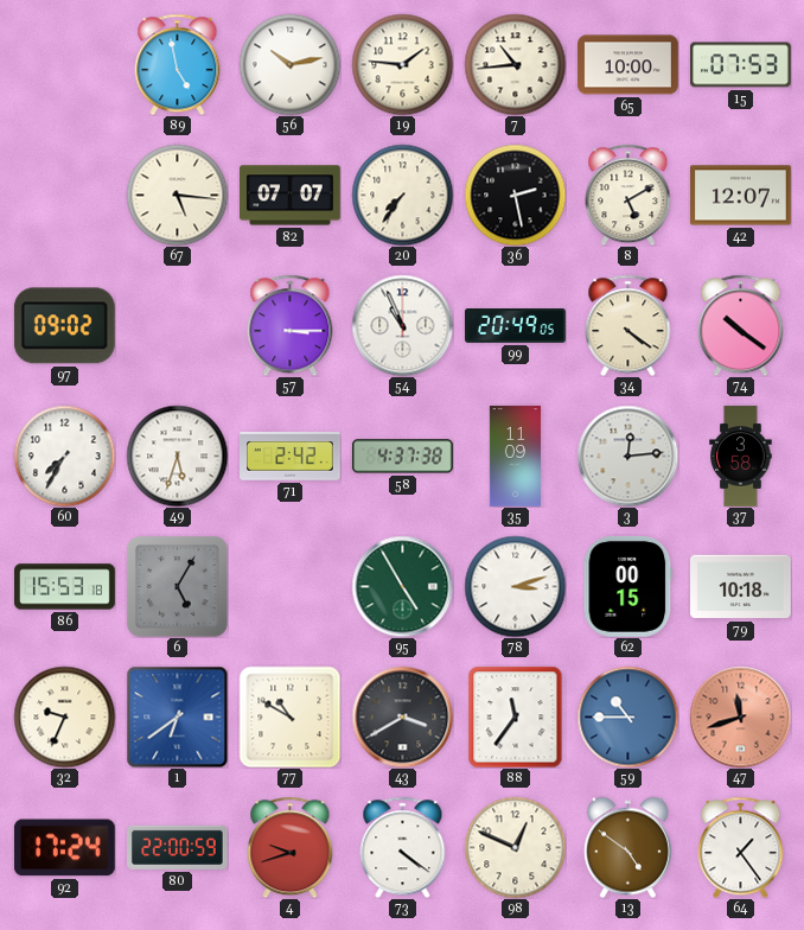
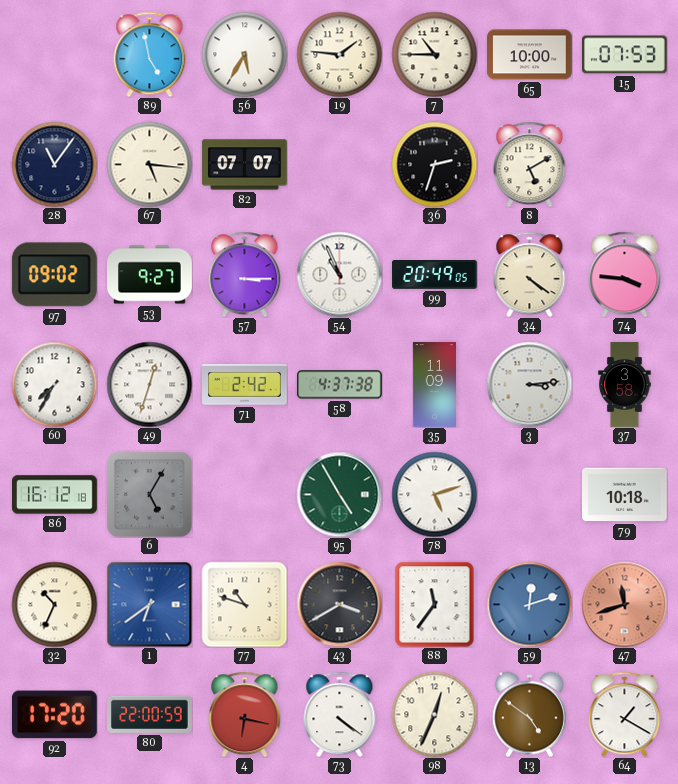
56: 10:13 -> 5:35 (244, 54)
7: 10:44 -> 10:45 (434, 54)
28: none -> 11:06 (54, 164)
20: 7:36 -> none (402, 195)
36: 2:28 -> 2:33 (434, 164)
42: 12:07 -> none (741, 196)
53: none -> 9:27 (150, 275)
74: 10:21 -> 3:46 (625, 274)
49: 5:33 -> 12:33 (149, 384)
3: 12:14 -> 3:14 (529, 384)
86: 15:53 -> 16:12 (55, 495)
78: 3:12 -> 5:12 (434, 494)
62: 00:15 -> none (628, 586)
32: 9:34 -> 10:34 (54, 604)
77: 10:50 -> 10:48 (244, 604)
59: 10:45 -> 12:12 (529, 604)
92: 17:24 -> 17:20 (54, 715)
4: 9:42 -> 6:17 (245, 714)
98: 12:49 -> 12:34 (434, 714)
64: 1:24 -> 1:20 (625, 714)
